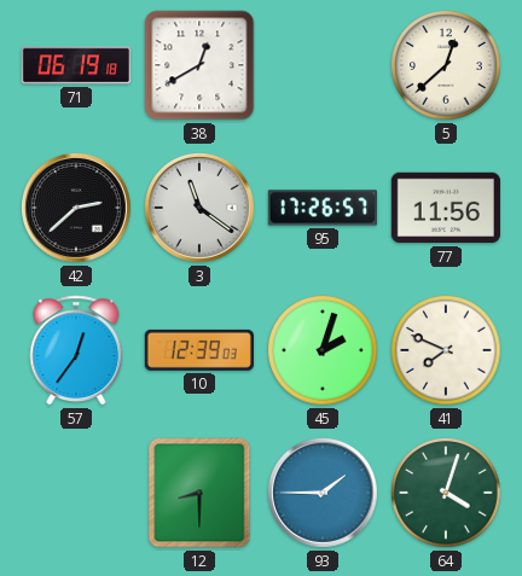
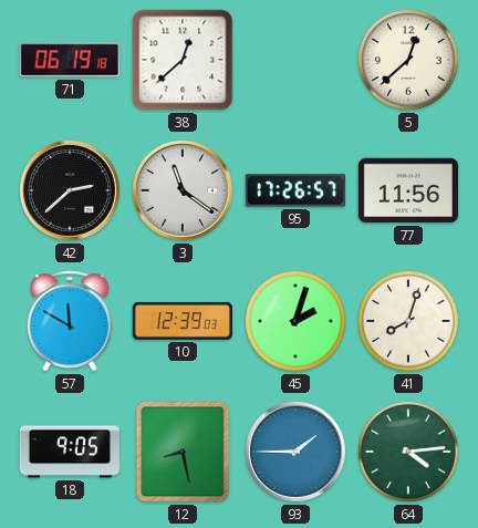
38: 12:40 -> 12:38 (183, 60)
57: 12:36 -> 11:50 (70, 321)
41: 7:49 -> 8:03 (409, 322)
18: none -> 9:05 (69, 452)
12: 8:30 -> 8:28 (183, 452)
64: 4:03 -> 4:14 (409, 453)
